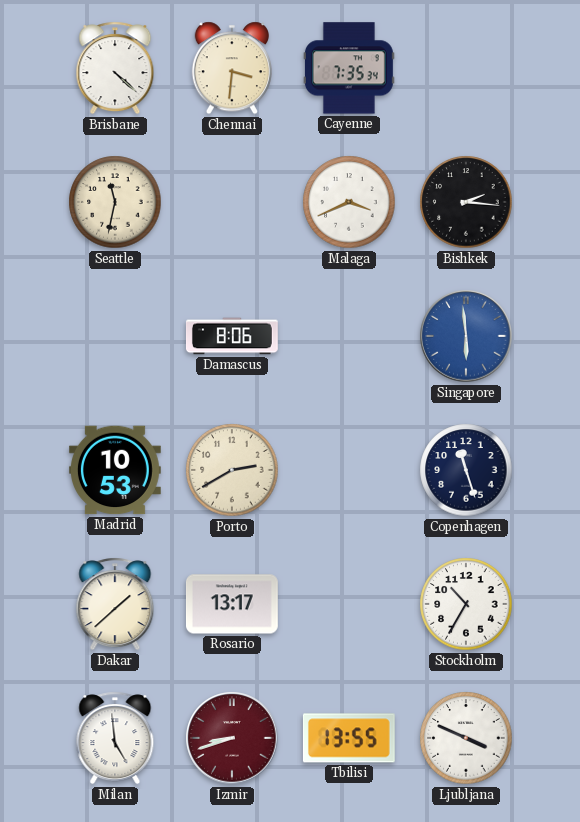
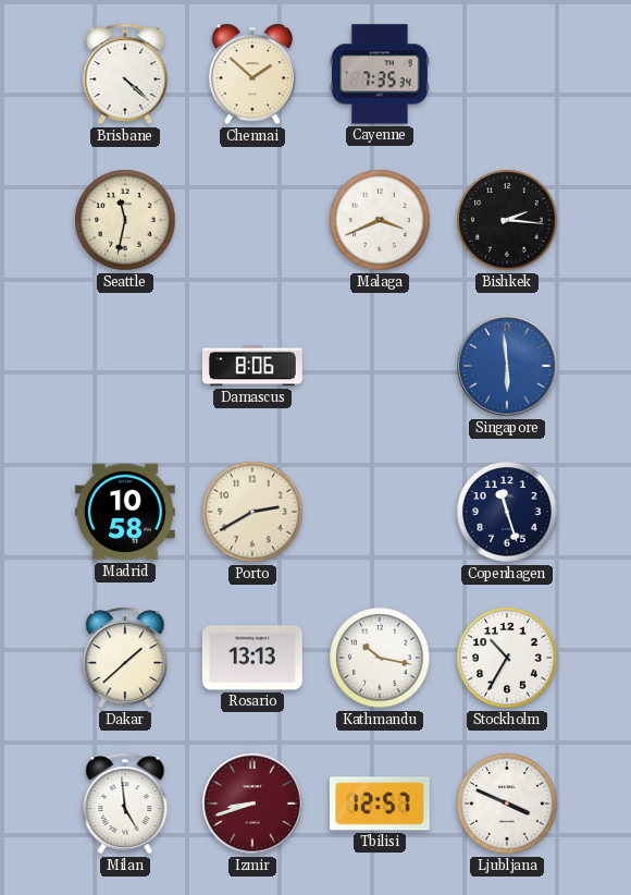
Chennai: 3:31 -> 1:52 (252, 74)
Madrid: 10:53 -> 10:58 (125, 512)
Rosario: 13:17 -> 13:13 (252, 658)
Kathmandu: none -> 10:17 (380, 658)
Tbilisi: 13:55 -> 12:57 (380, 804)
